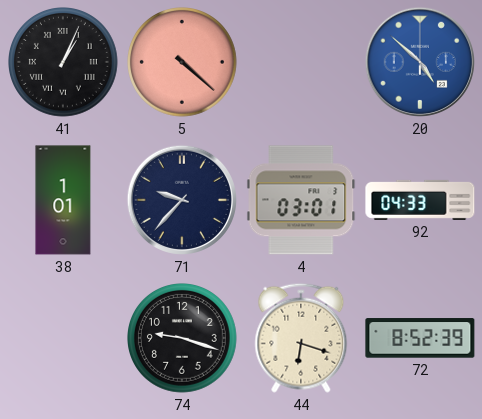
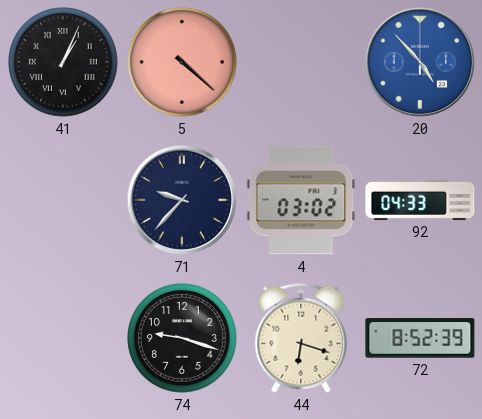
20: 4:52 -> 4:53 (420, 62)
38: 1:01 -> none (63, 200)
4: 03:01 -> 03:02 (301, 200)
